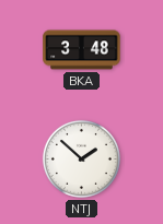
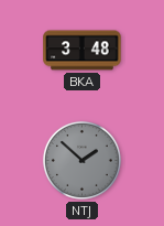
NTJ dial: white -> grey (81, 160)
